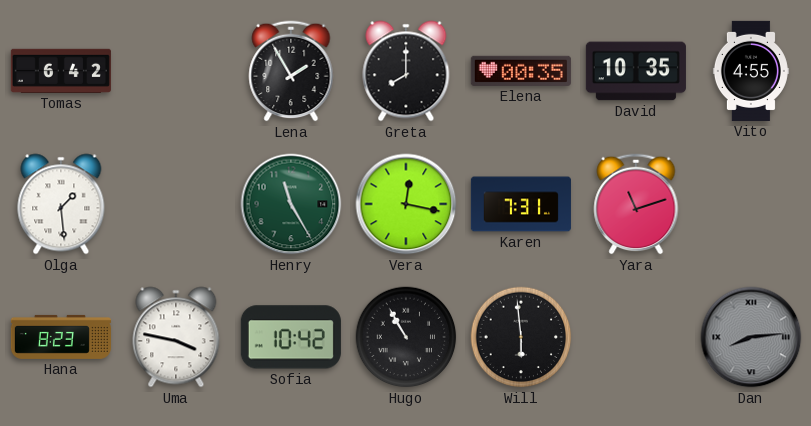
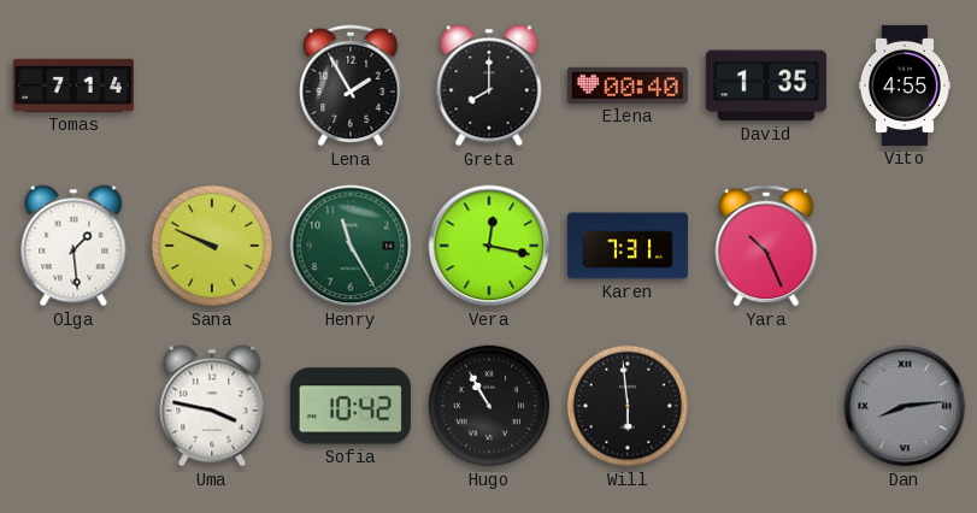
Tomas: 6:42 -> 7:14 (73, 85)
Elena: 00:35 -> 00:40 (628, 85)
David: 10:35 -> 1:35 (766, 85)
Sana: none -> 9:49 (212, 246)
Yara: 11:12 -> 10:26 (766, 246)
Hana: 8:23 -> none (61, 337)
